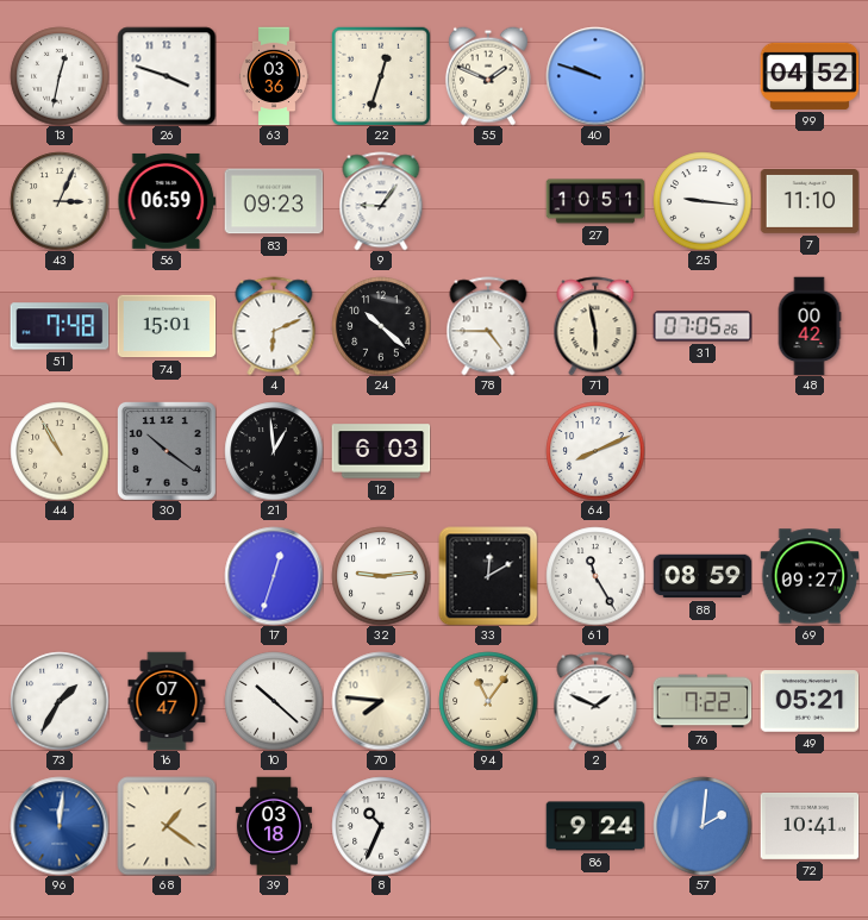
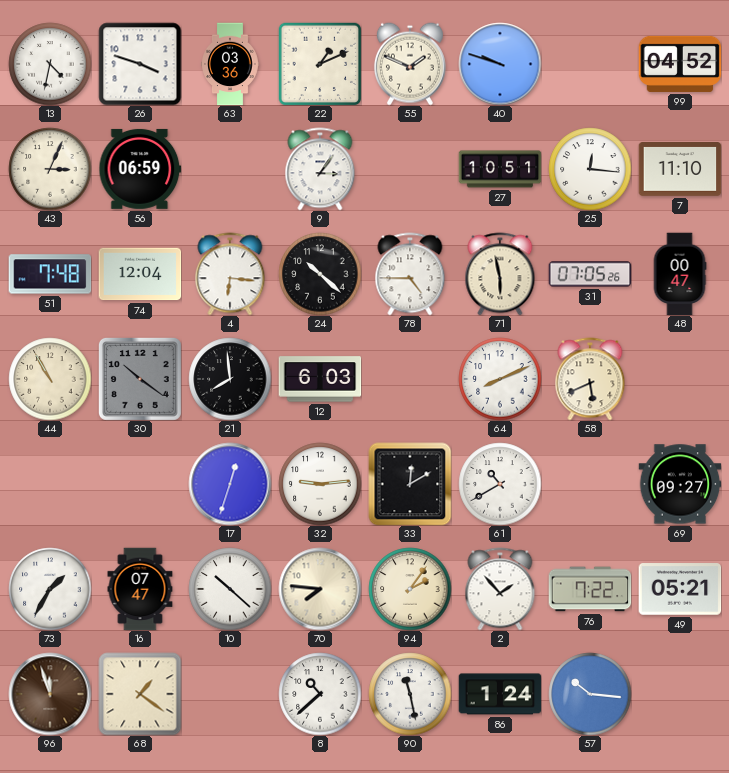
13: 12:32 -> 4:32 (50, 64)
22: 12:33 -> 1:11 (320, 64)
83: 09:23 -> none (274, 201)
9: 9:06 -> 3:06 (320, 169)
25: 9:16 -> 12:16 (590, 169)
74: 15:01 -> 12:04 (140, 274)
4: 6:11 -> 6:16 (230, 274)
48: 00:42 -> 00:47 (680, 274)
21: 12:59 -> 7:59 (230, 379)
58: none -> 5:41 (590, 379)
61: 11:25 -> 10:40 (500, 484)
88: 08:59 -> none (702, 576)
94: 11:06 -> 2:06 (410, 589)
2: 1:49 -> 1:53 (500, 589)
96: 12:01 -> 11:57 (50, 694)
96 dial: blue -> brown (50, 694)
39: 03:18 -> none (274, 826)
8: 10:34 -> 10:38 (320, 694)
90: none -> 11:28 (410, 694)
86: 9:24 -> 1:24 (500, 694)
57: 2:01 -> 10:16 (590, 694)
72: 10:41 -> none (810, 826)
